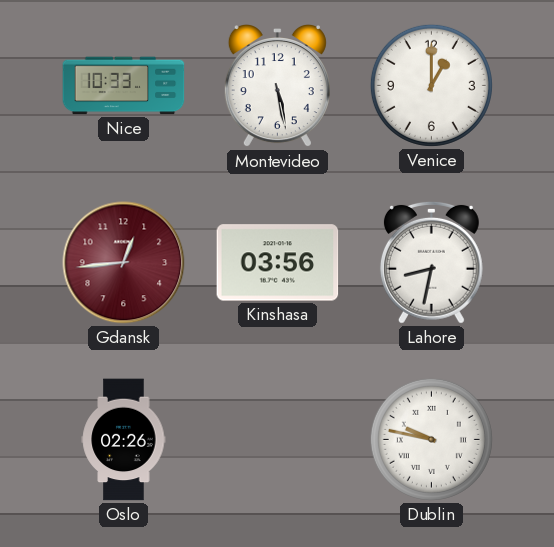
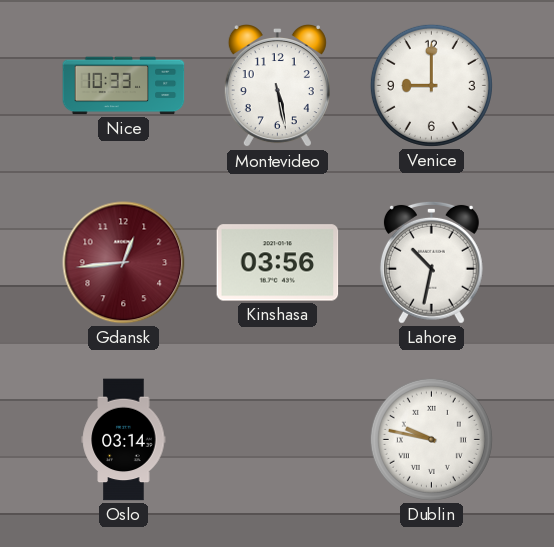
Venice: 1:00 -> 9:00 (431, 85)
Lahore: 8:32 -> 10:32 (431, 262)
Oslo: 02:26 -> 03:14 (124, 440)
